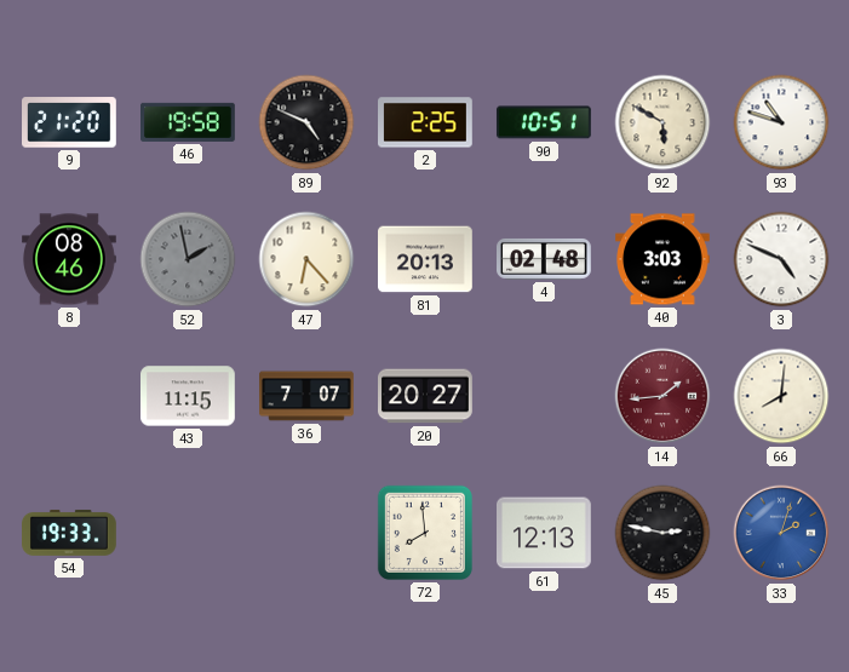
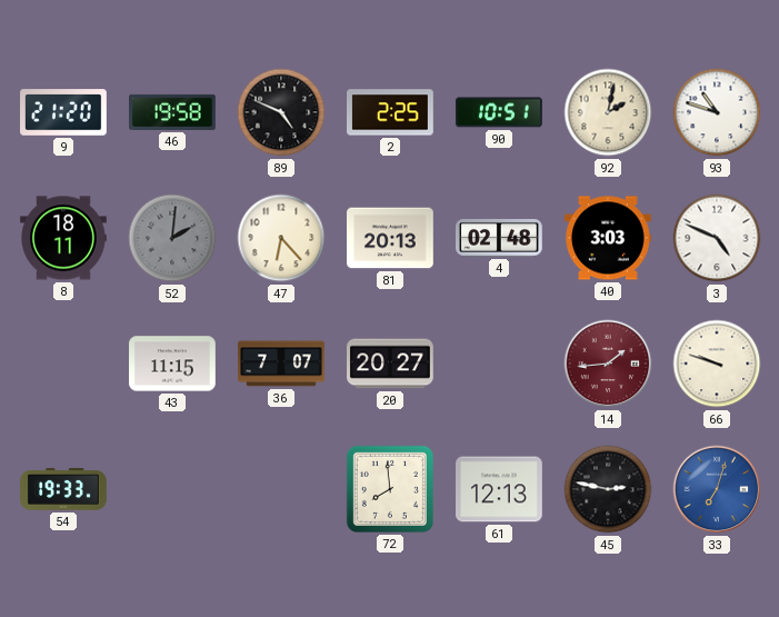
92: 5:50 -> 2:02 (608, 112)
8: 08:46 -> 18:11 (64, 238)
52: 1:58 -> 2:01 (172, 238)
66: 8:01 -> 9:48 (717, 364)
33: 2:03 -> 7:03 (717, 489)
